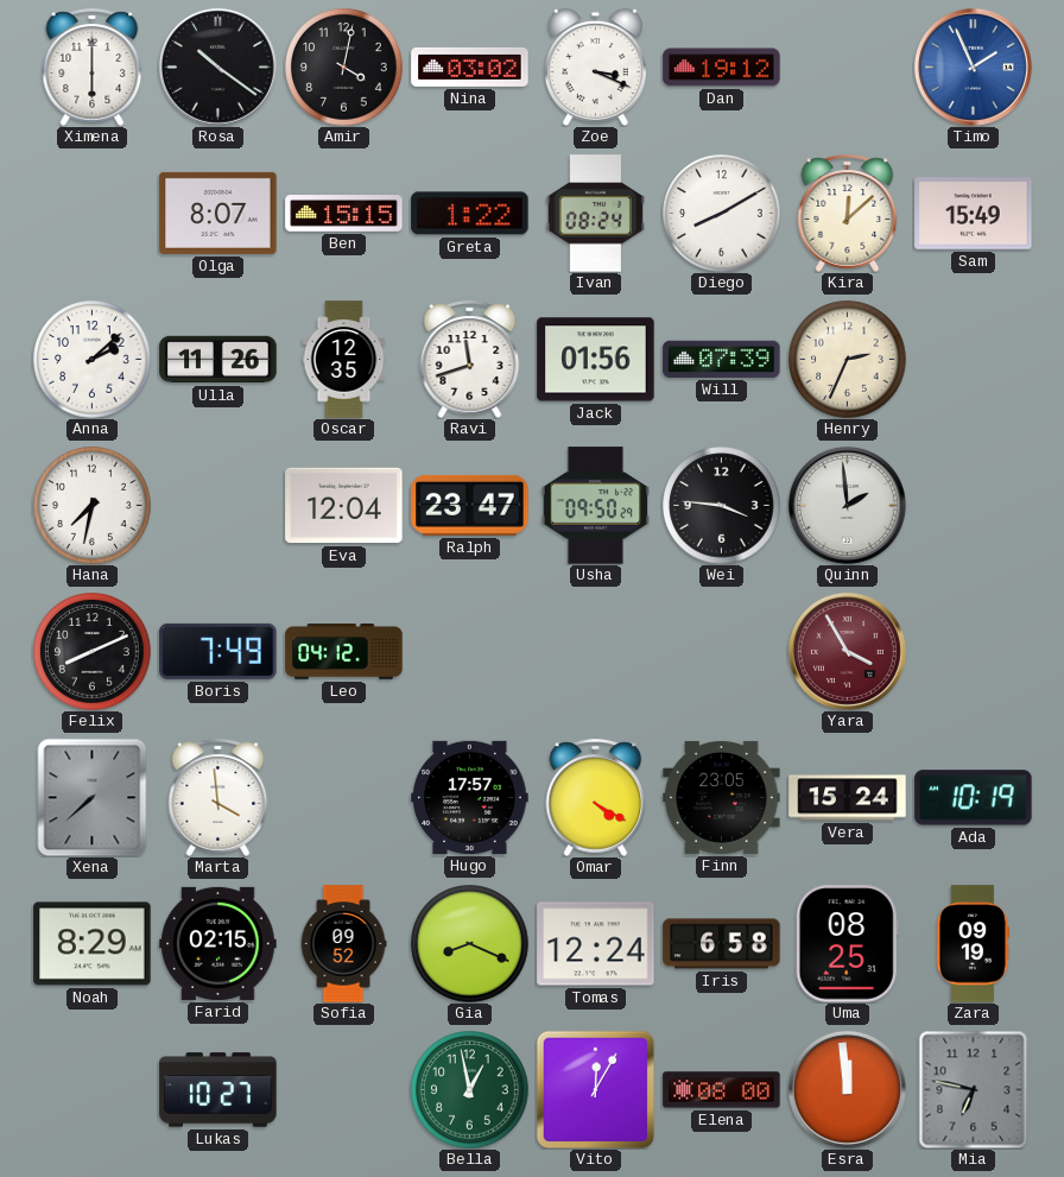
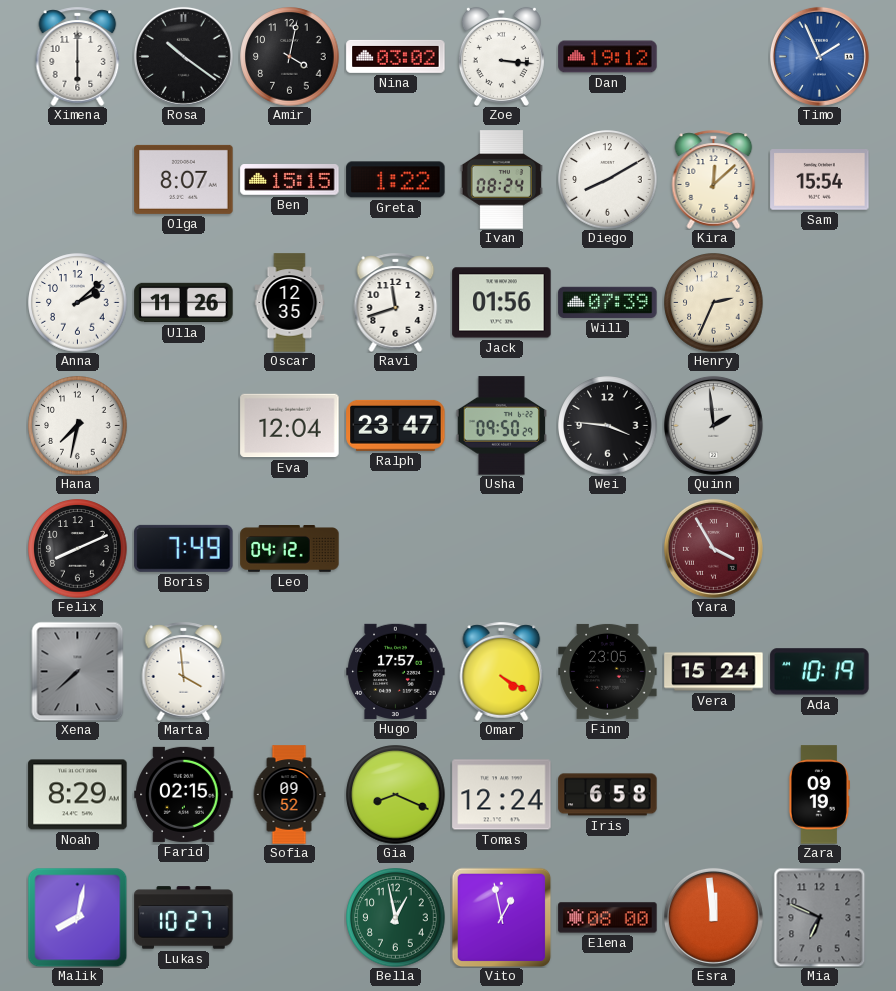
Zoe: 3:19 -> 3:16 (501, 56)
Sam: 15:49 -> 15:54 (820, 180)
Uma: 08:25 -> none (847, 944)
Malik: none -> 8:02 (77, 917)
Vito: 12:05 -> 12:58 (501, 917)
Mia: 6:47 -> 6:49 (820, 917)
